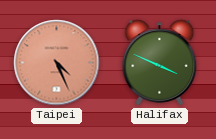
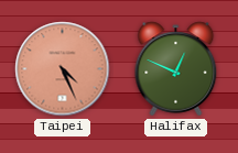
Halifax: 3:49 -> 12:49 (176, 69)
